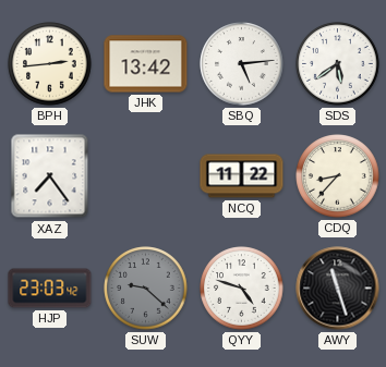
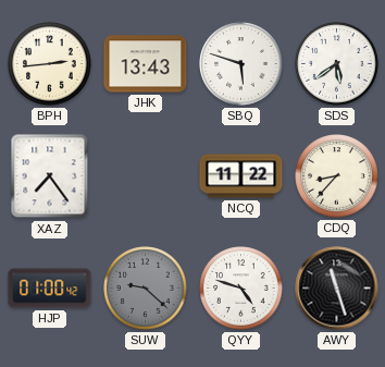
JHK: 13:42 -> 13:43 (146, 64)
SBQ: 5:14 -> 5:48 (241, 64)
HJP: 23:03 -> 01:00 (50, 289)
